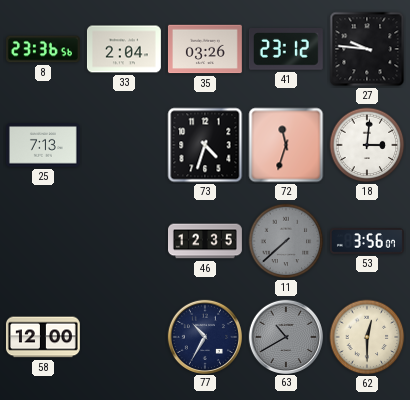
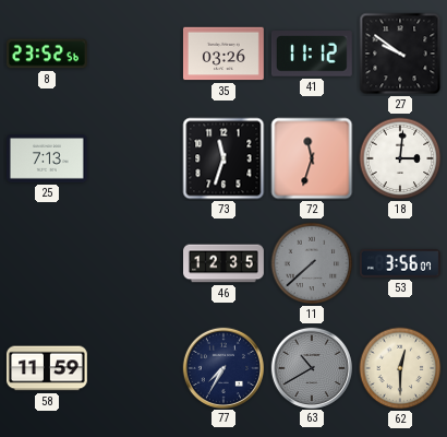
8: 23:36 -> 23:52 (48, 54)
33: 2:04 -> none (124, 49)
41: 23:12 -> 11:12 (312, 54)
27: 9:46 -> 9:51 (400, 54)
73: 4:33 -> 11:33 (224, 158)
58: 12:00 -> 11:59 (47, 368)
77: 10:35 -> 7:35 (222, 367)
